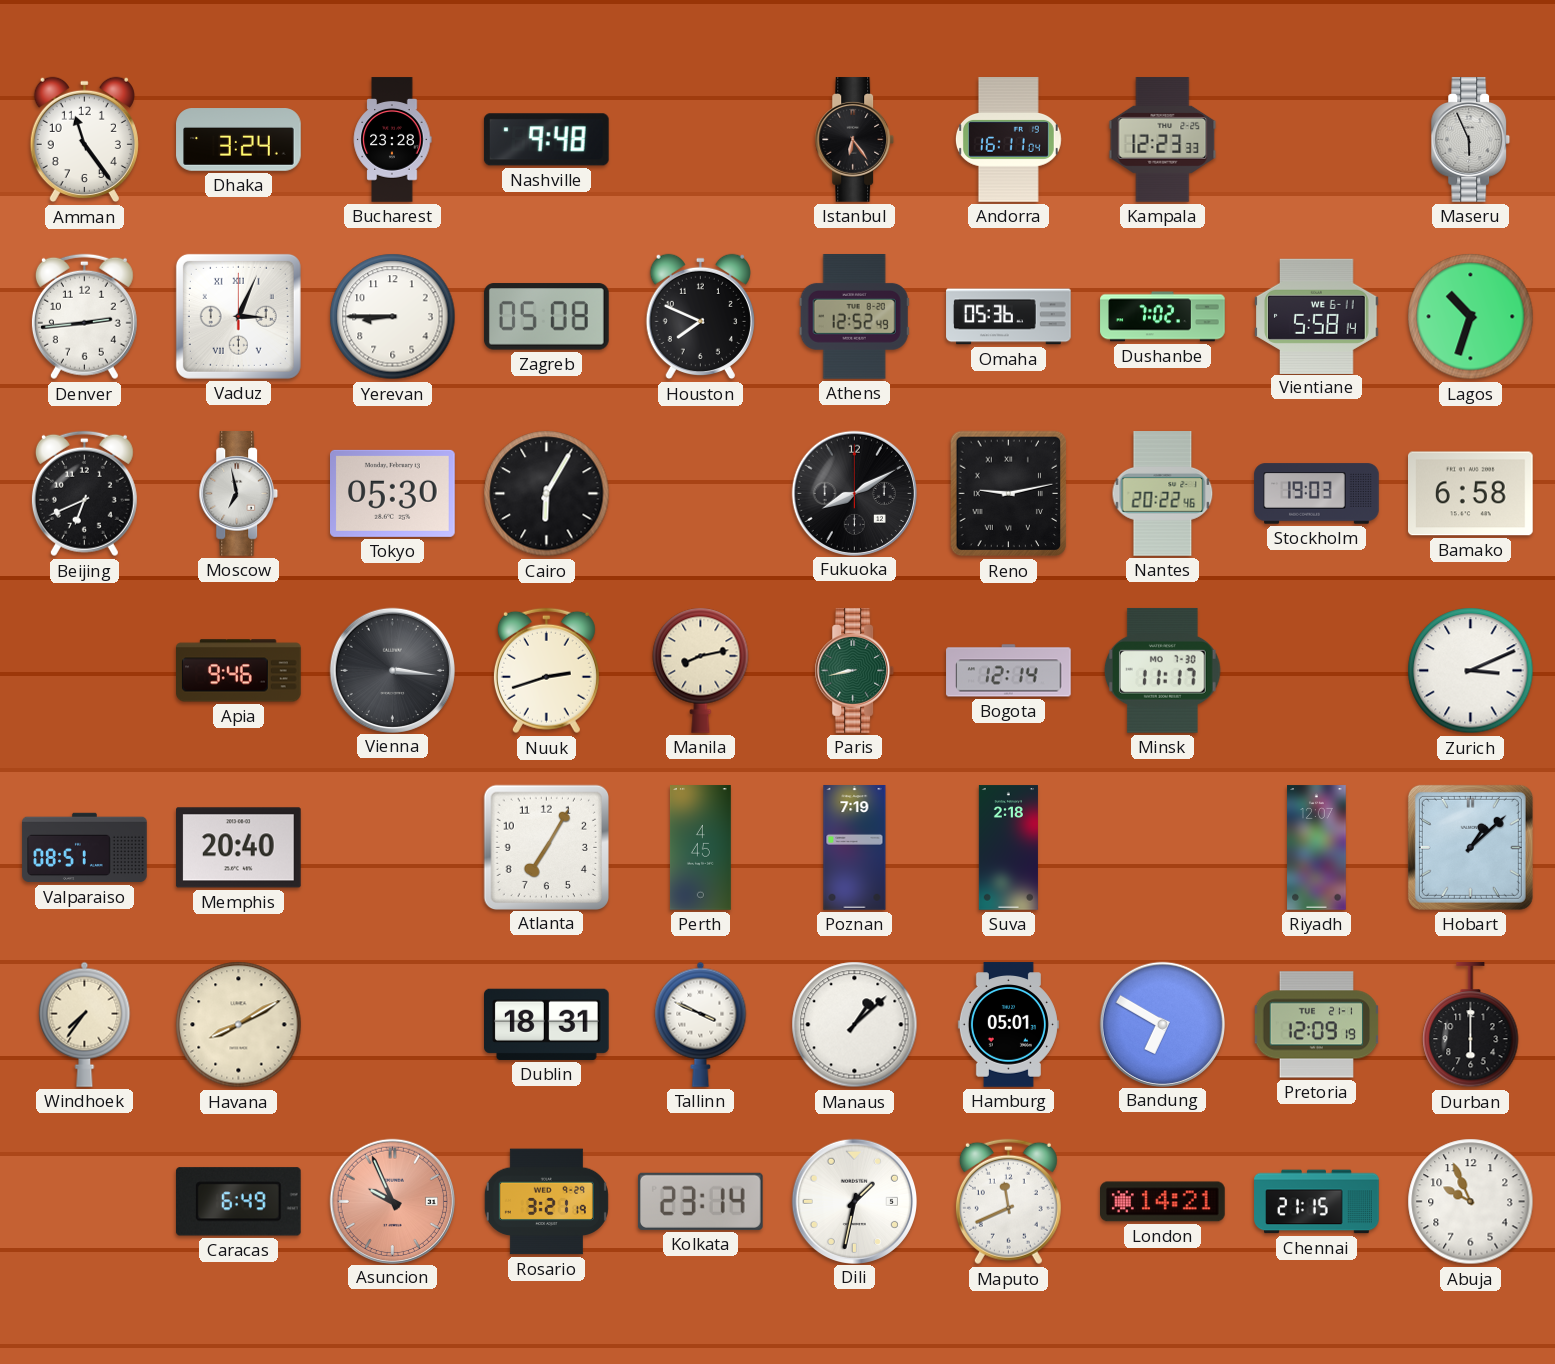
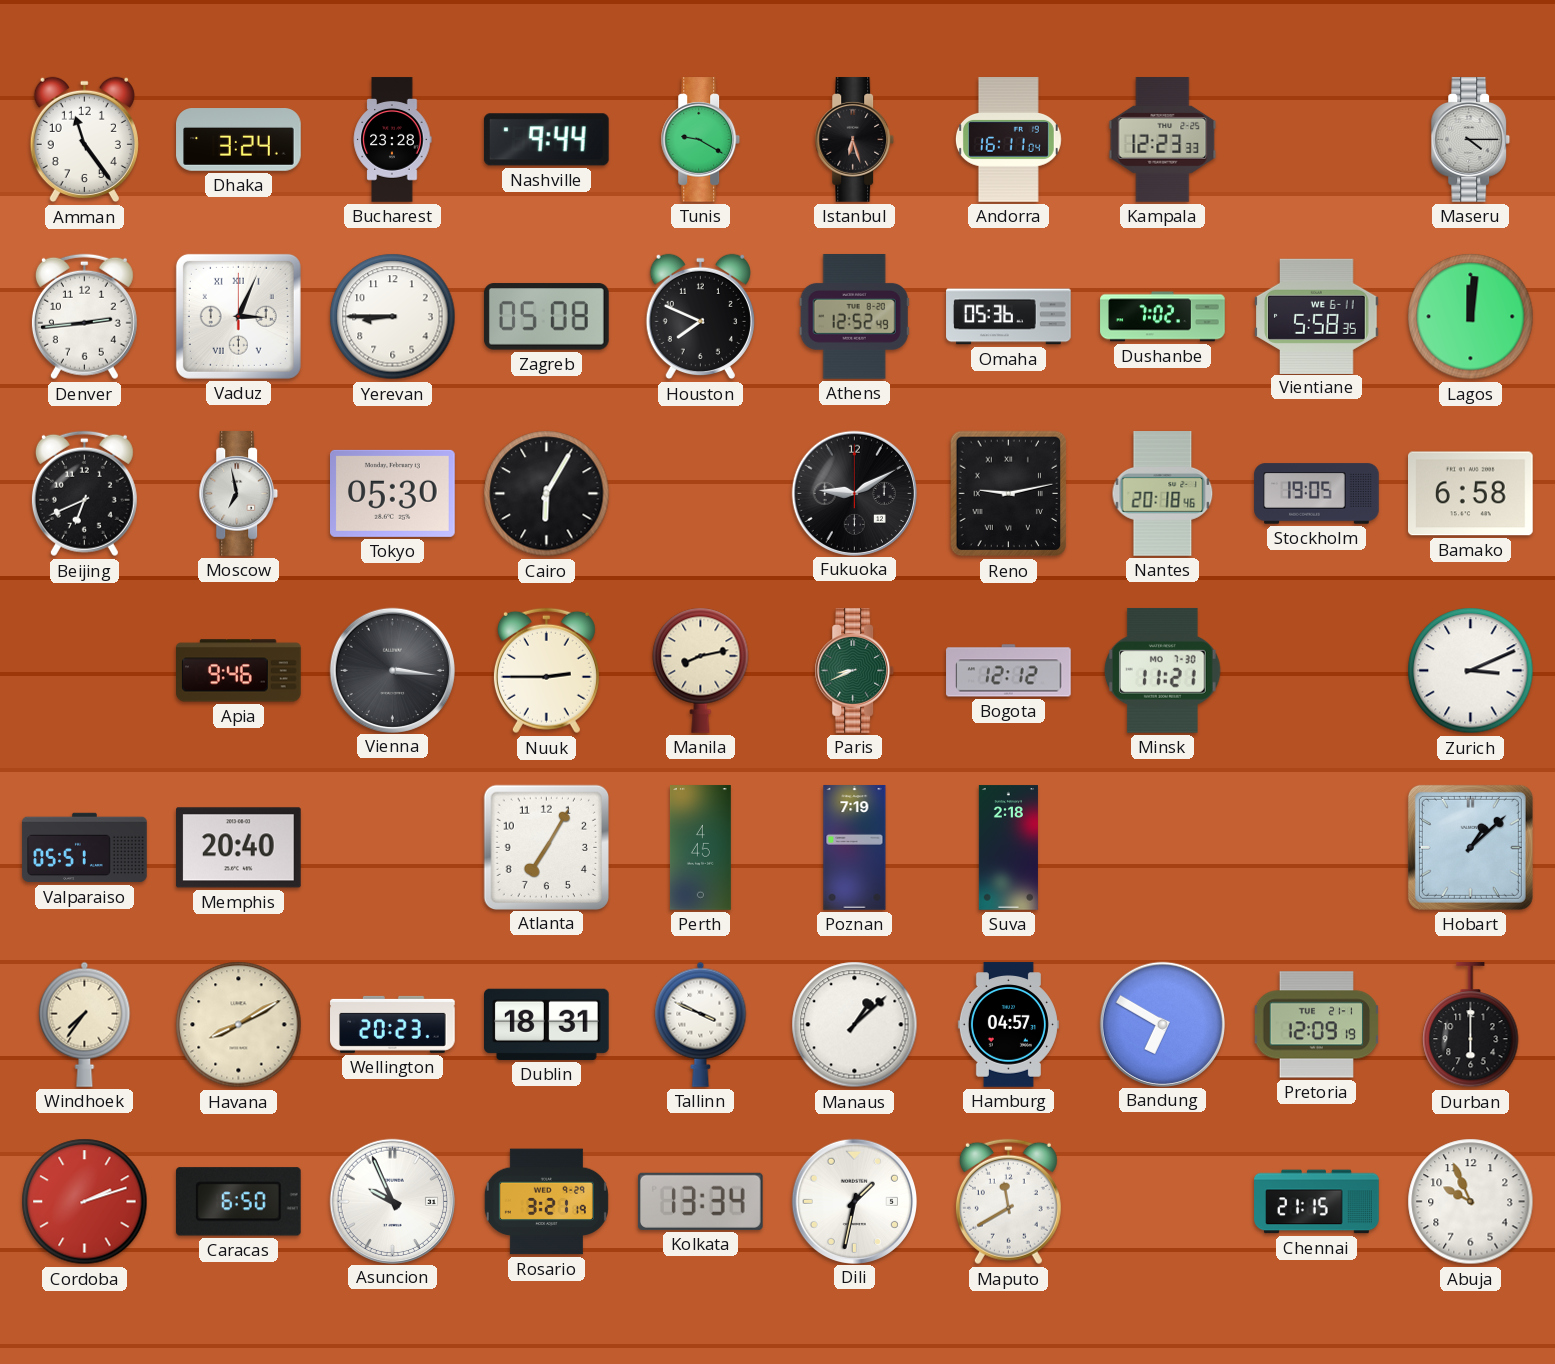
Nashville: 9:48 -> 9:44 (546, 140)
Tunis: none -> 9:20 (701, 140)
Istanbul: 6:24 -> 6:27 (855, 140)
Maseru: 5:56 -> 4:15 (1471, 140)
Vientiane: 5:58:14 -> 5:58:35 (1317, 316)
Lagos: 10:33 -> 12:01 (1471, 317)
Fukuoka: 8:10 -> 9:10 (854, 493)
Nantes: 20:22 -> 20:18 (1163, 494)
Stockholm: 19:03 -> 19:05 (1317, 494)
Nuuk: 2:42 -> 2:45 (546, 671)
Paris: 8:43 -> 8:41 (855, 671)
Bogota: 12:14 -> 12:12 (1009, 671)
Minsk: 11:17 -> 11:21 (1162, 671)
Valparaiso: 08:51 -> 05:51 (85, 848)
Riyadh: 12:07 -> none (1317, 848)
Wellington: none -> 20:23 (393, 1024)
Hamburg: 05:01 -> 04:57 (1008, 1025)
Cordoba: none -> 2:12 (85, 1202)
Caracas: 6:49 -> 6:50 (238, 1202)
Asuncion dial: salmon -> white (392, 1201)
Kolkata: 23:14 -> 13:34 (700, 1201)
Maputo: 11:41 -> 11:40 (1008, 1202)
London: 14:21 -> none (1163, 1202)
